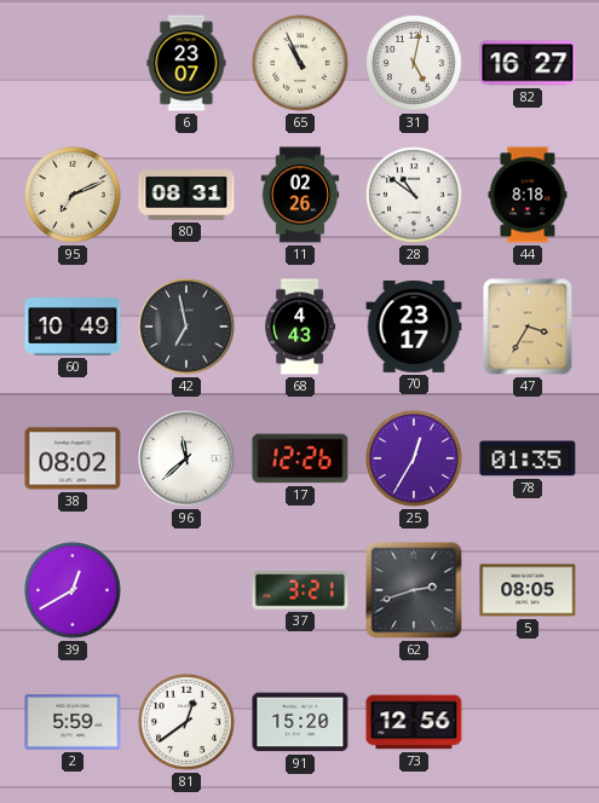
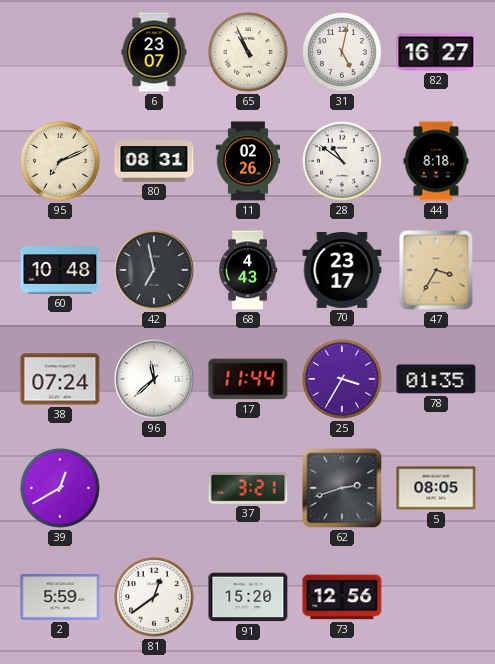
60: 10:49 -> 10:48 (60, 270)
38: 08:02 -> 07:24 (60, 379)
17: 12:26 -> 11:44 (248, 379)
25: 12:35 -> 3:35 (342, 379)
